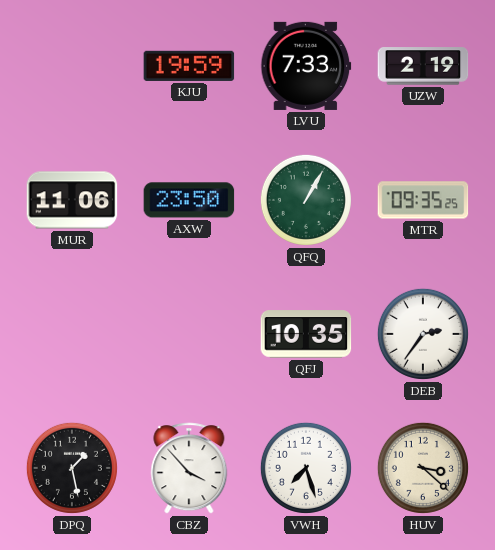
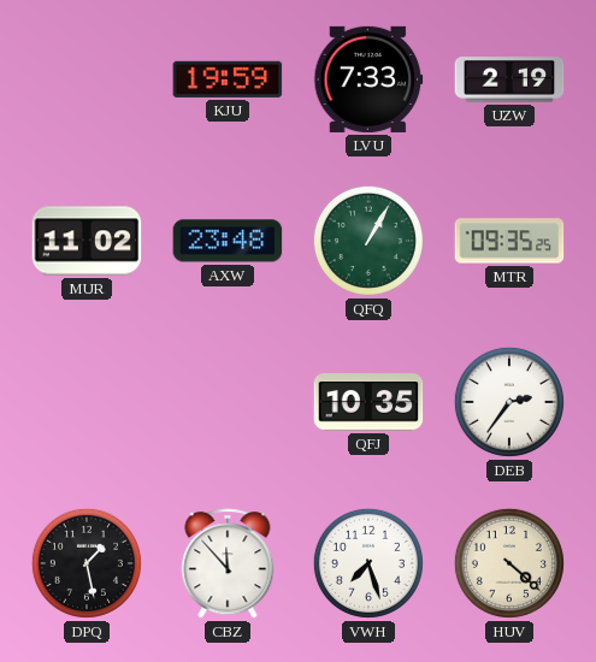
MUR: 11:06 -> 11:02 (87, 241)
AXW: 23:50 -> 23:48 (228, 241)
CBZ: 3:53 -> 11:53 (228, 563)
HUV: 3:22 -> 4:22 (509, 563)
